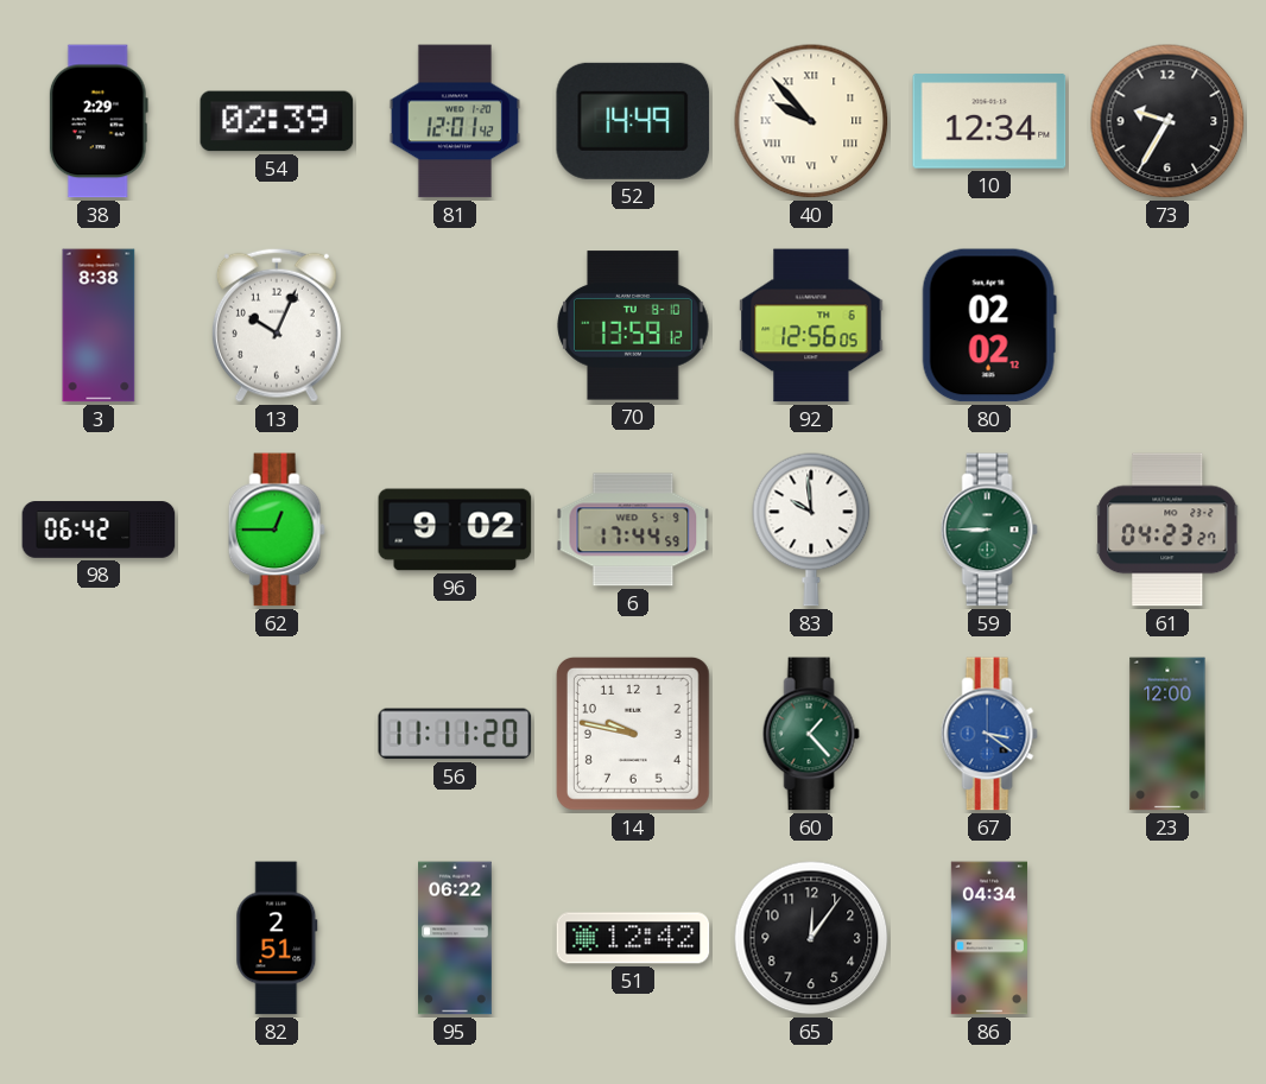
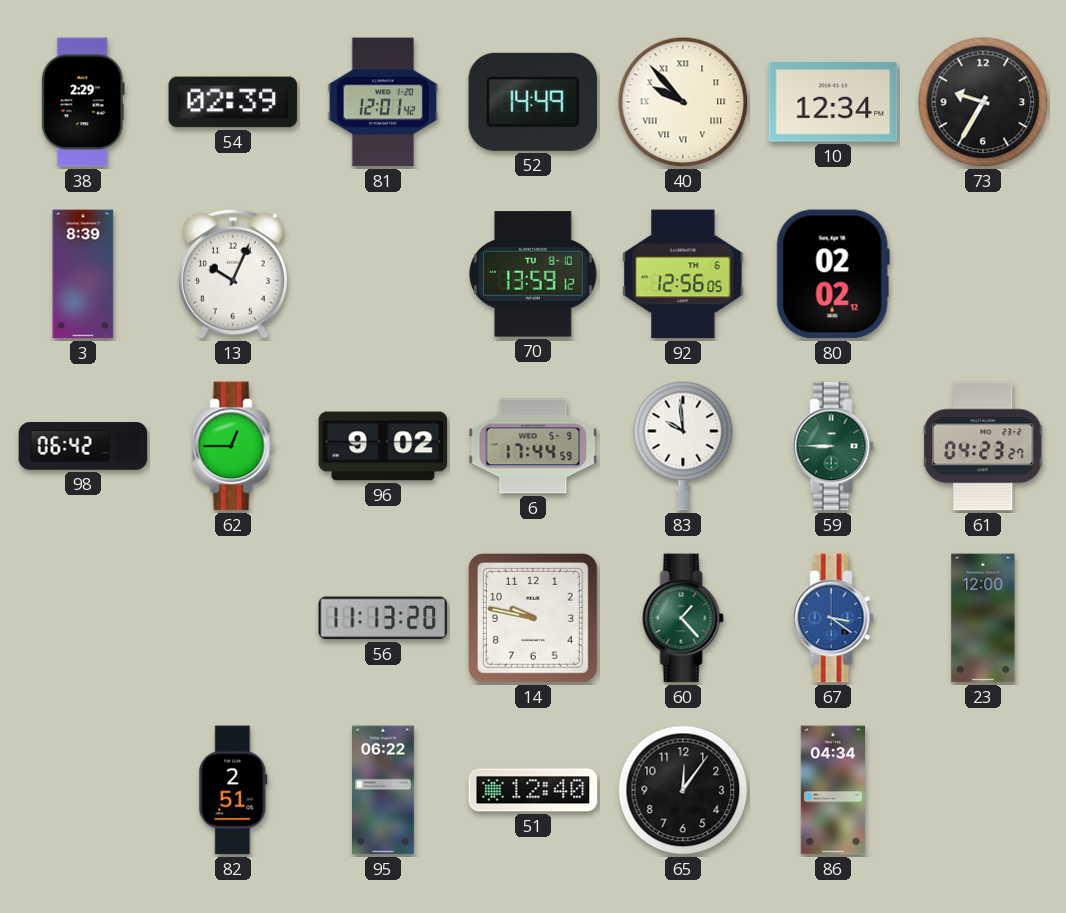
3: 8:38 -> 8:39 (83, 274)
56: 11:11 -> 11:13 (383, 618)
51: 12:42 -> 12:40 (533, 790)
